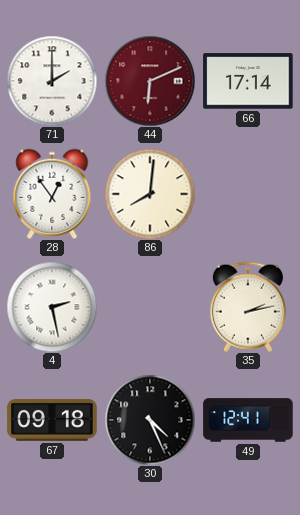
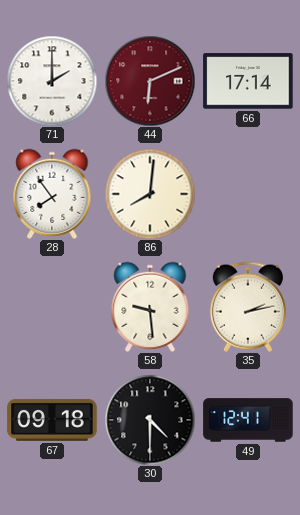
28: 12:54 -> 7:54 (52, 194)
4: 2:28 -> none (52, 307)
58: none -> 9:29 (150, 307)
30: 4:26 -> 4:30 (150, 420)
